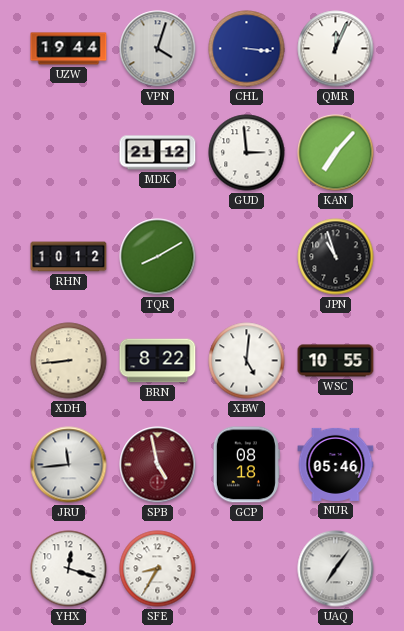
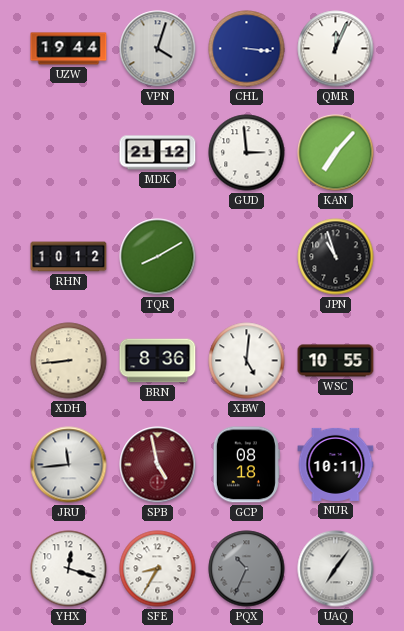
BRN: 8:22 -> 8:36 (158, 361)
NUR: 05:46 -> 10:11 (336, 464)
PQX: none -> 10:34 (247, 569)
